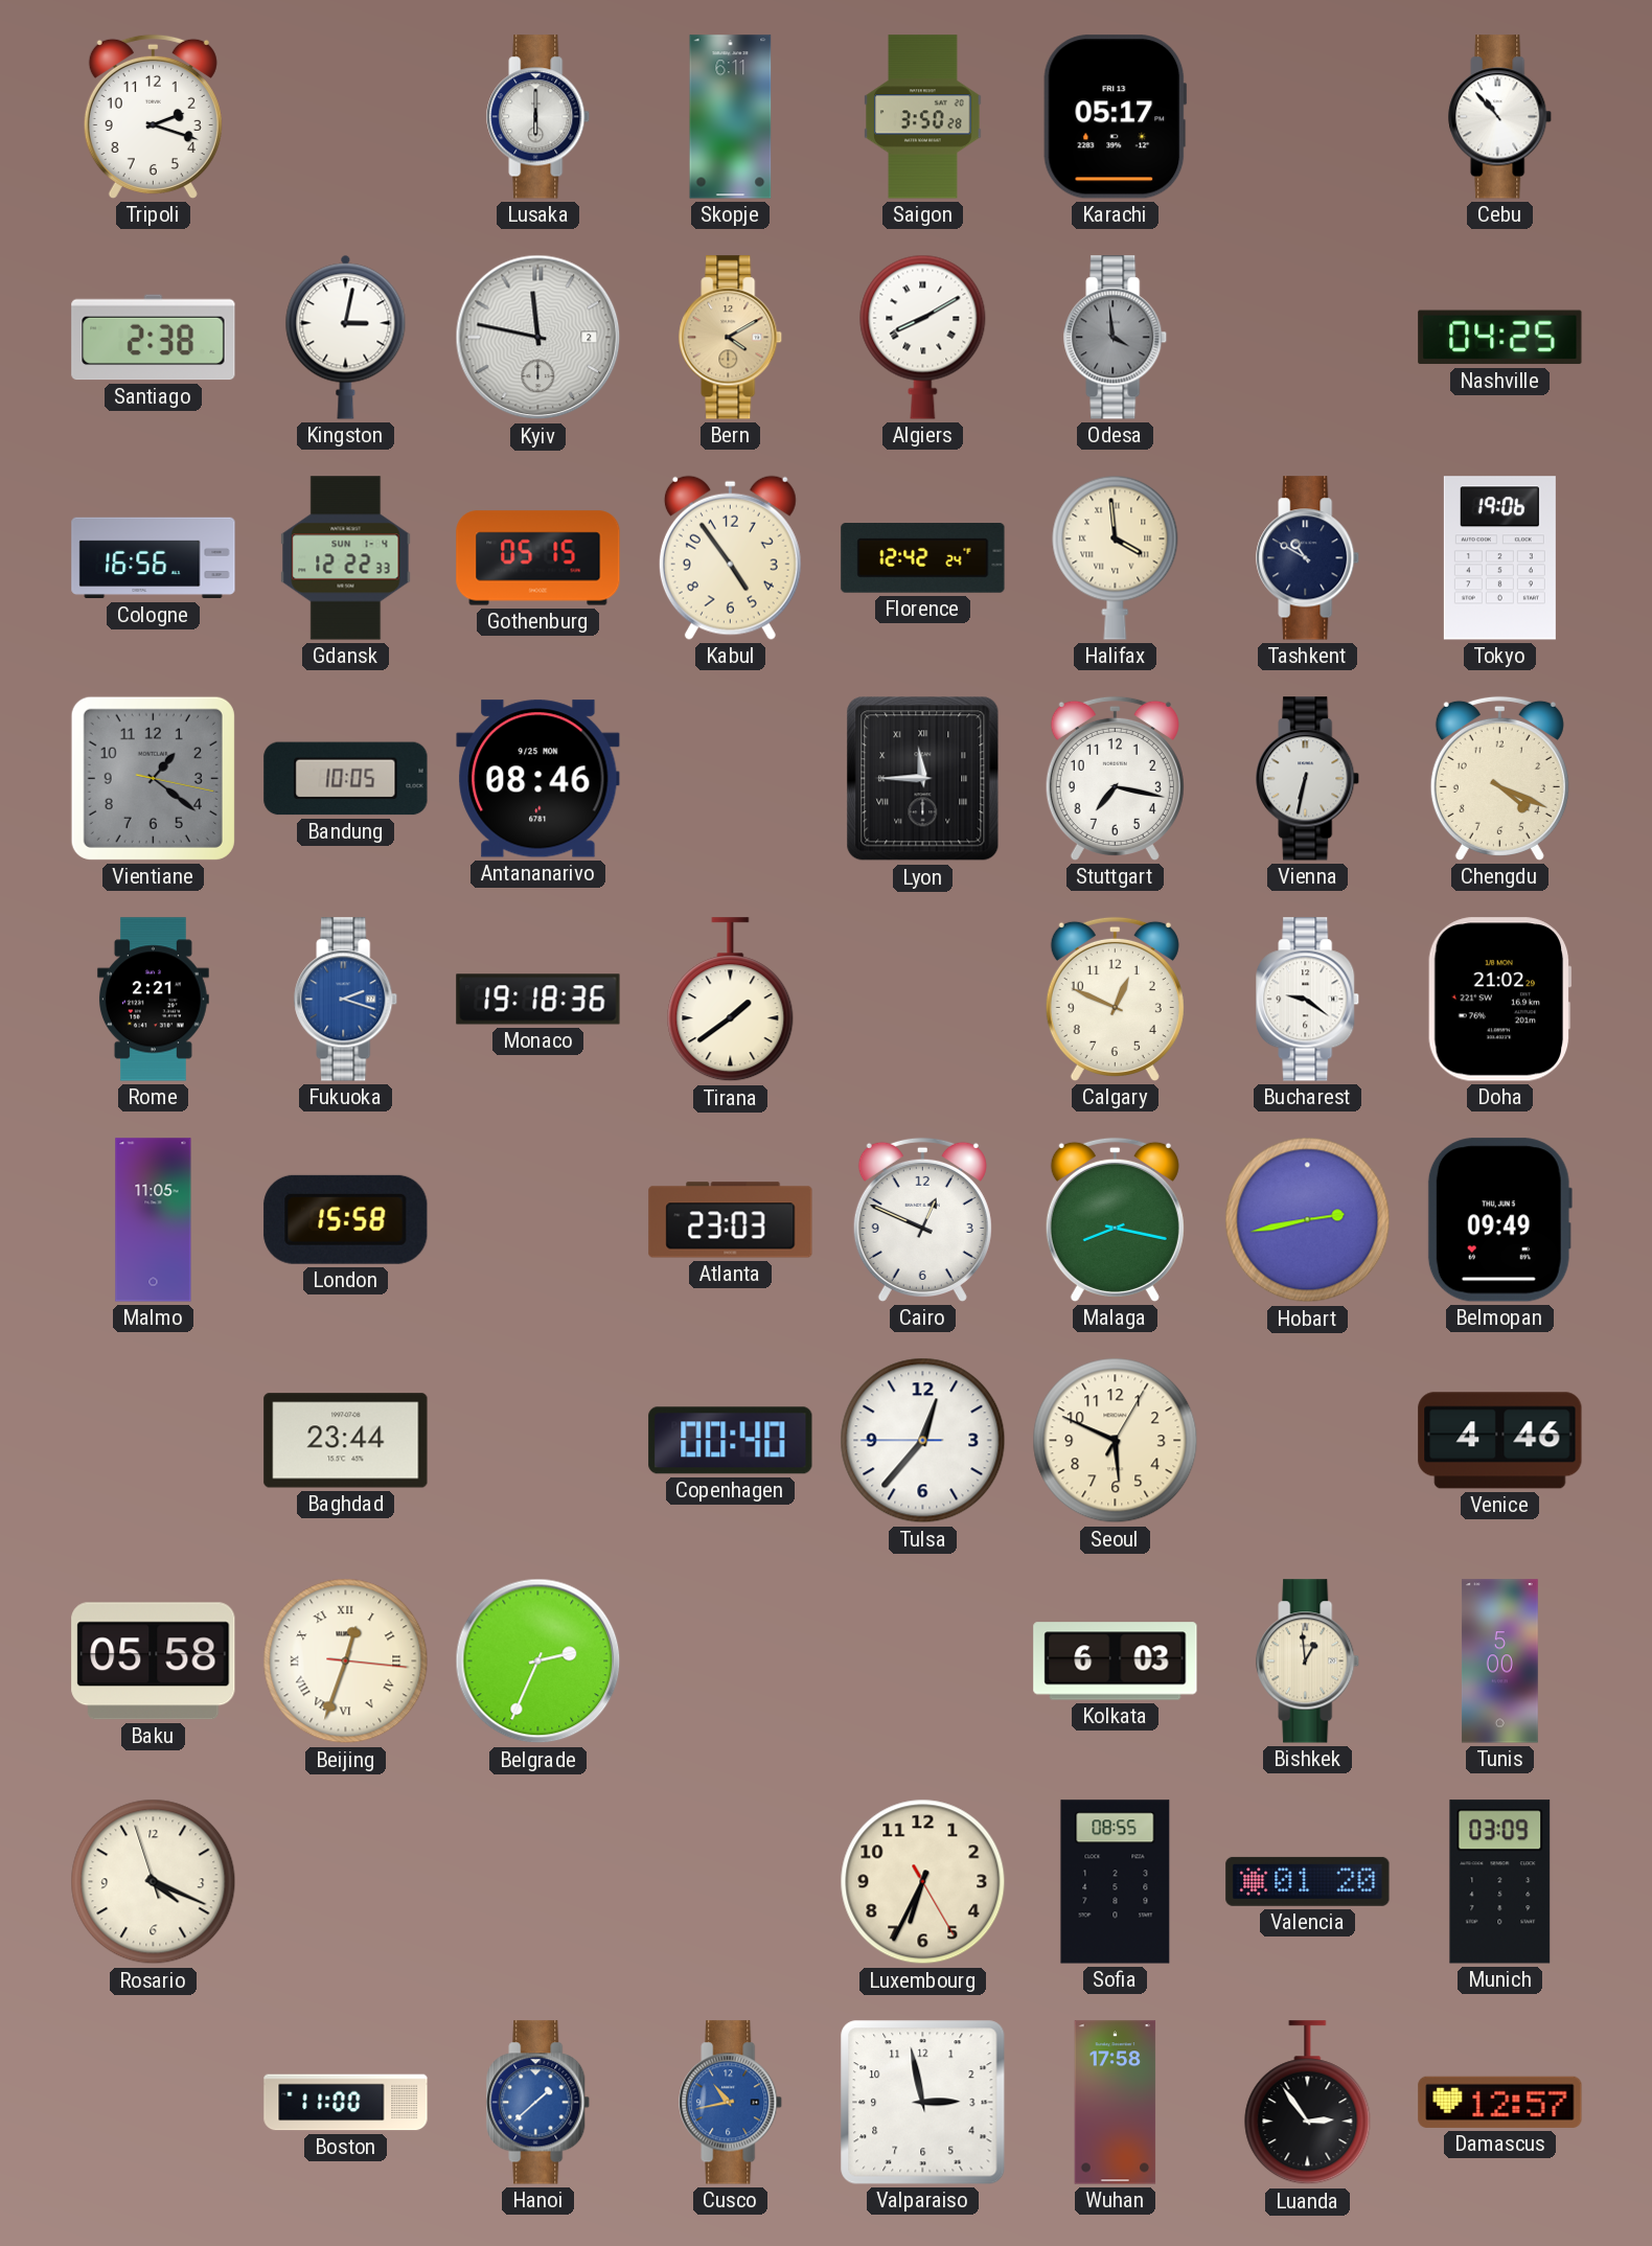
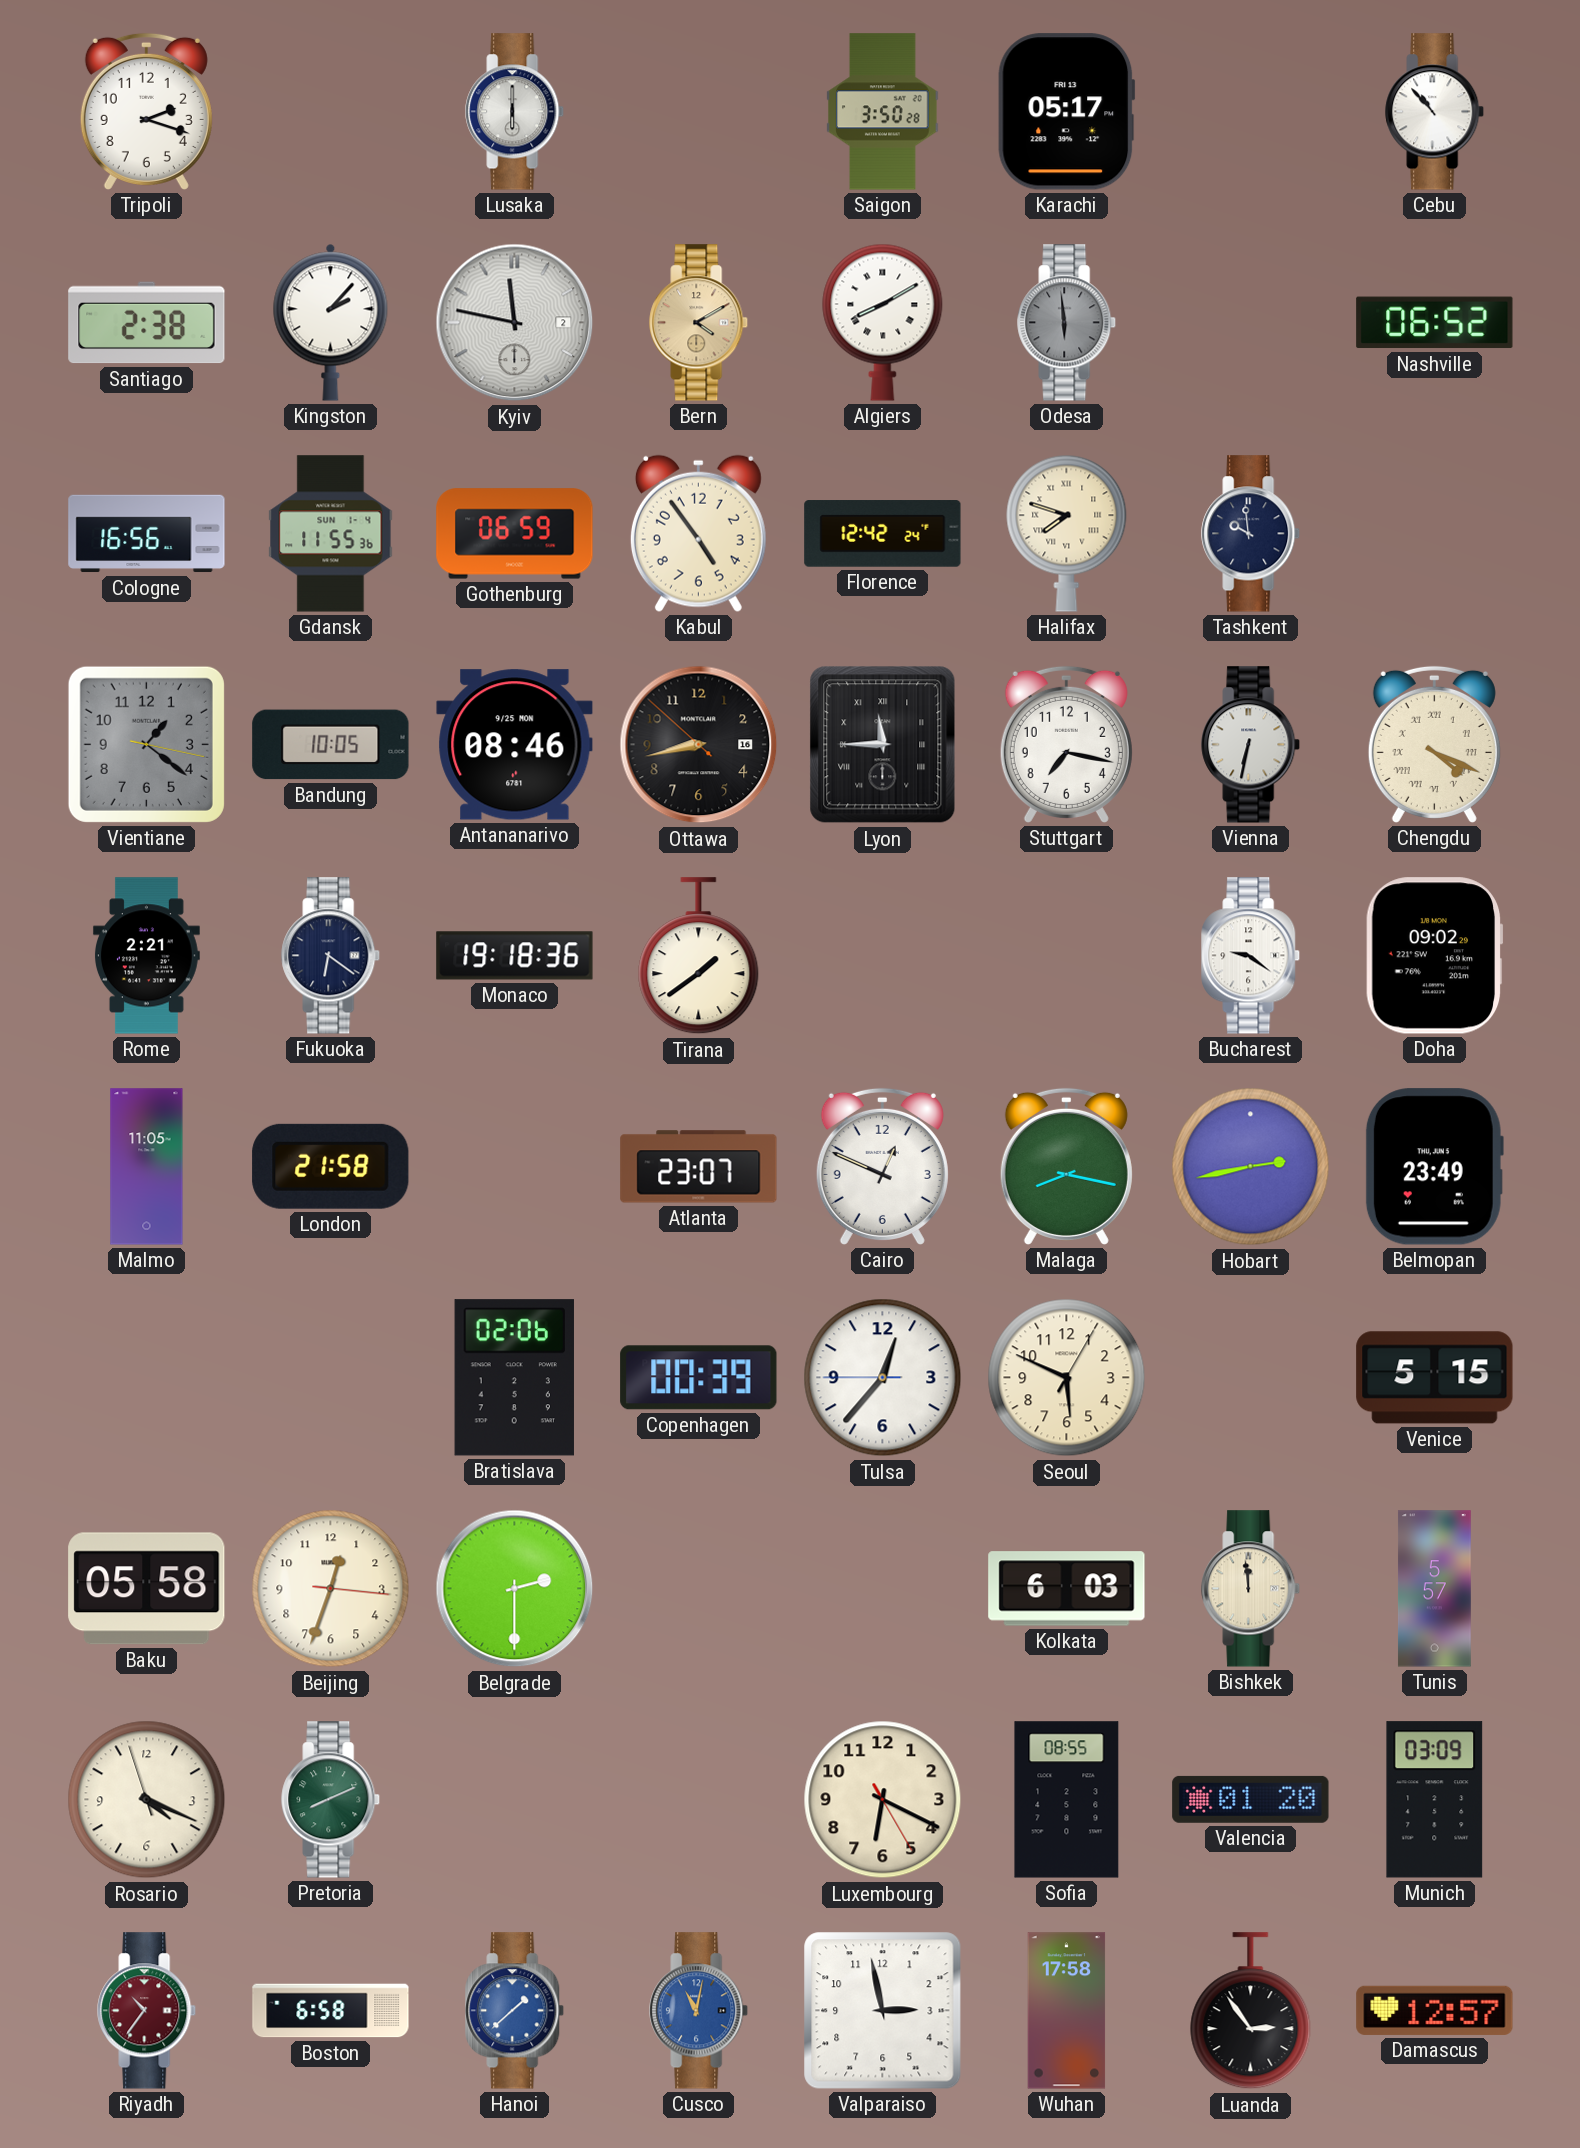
Skopje: 6:11 -> none (731, 117)
Kingston: 3:02 -> 2:07 (331, 322)
Odesa: 3:59 -> 5:59 (1067, 323)
Nashville: 04:25 -> 06:52 (1435, 323)
Gdansk: 12:22 -> 11:55 (331, 534)
Gothenburg: 05:15 -> 06:59 (515, 534)
Halifax: 3:59 -> 7:48 (1067, 533)
Tashkent: 10:50 -> 9:59 (1251, 534)
Tokyo: 19:06 -> none (1499, 558)
Ottawa: none -> 8:42 (699, 745)
Chengdu numerals: Arabic -> Roman (1434, 744)
Fukuoka: 2:18 -> 6:21 (331, 956)
Fukuoka dial: blue -> navy (331, 956)
Calgary: 12:49 -> none (1115, 999)
Doha: 21:02 -> 09:02 (1434, 956)
London: 15:58 -> 21:58 (331, 1166)
Atlanta: 23:03 -> 23:07 (699, 1167)
Belmopan: 09:49 -> 23:49 (1434, 1167)
Baghdad: 23:44 -> none (346, 1441)
Bratislava: none -> 02:06 (514, 1378)
Copenhagen: 00:40 -> 00:39 (699, 1378)
Venice: 4:46 -> 5:15 (1435, 1378)
Beijing numerals: Roman -> Arabic (331, 1589)
Belgrade: 2:34 -> 2:30 (515, 1589)
Bishkek: 12:59 -> 11:59 (1251, 1589)
Tunis: 5:00 -> 5:57 (1434, 1589)
Pretoria: none -> 8:11 (331, 1800)
Luxembourg: 6:34 -> 6:19 (883, 1800)
Riyadh: none -> 10:36 (147, 2011)
Boston: 11:00 -> 6:58 (331, 2011)
Cusco: 10:43 -> 11:02 (699, 2011)
